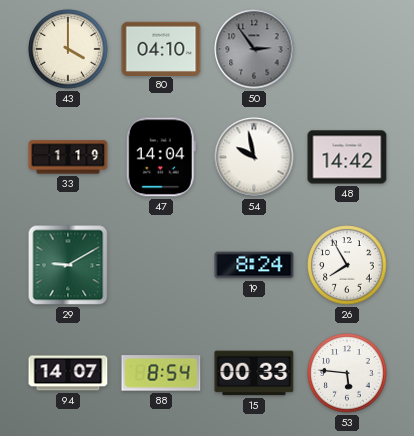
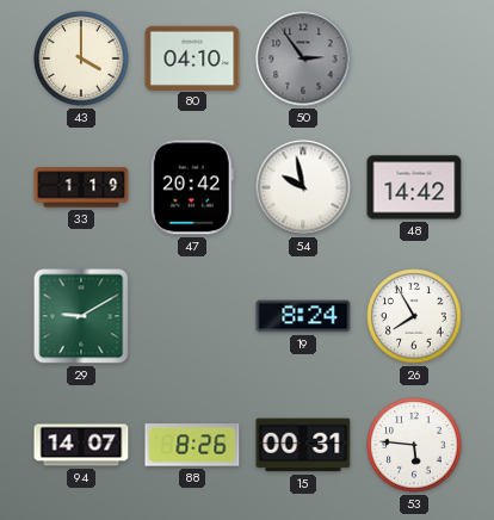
47: 14:04 -> 20:42 (192, 187)
88: 8:54 -> 8:26 (192, 445)
15: 00:33 -> 00:31 (303, 445)
